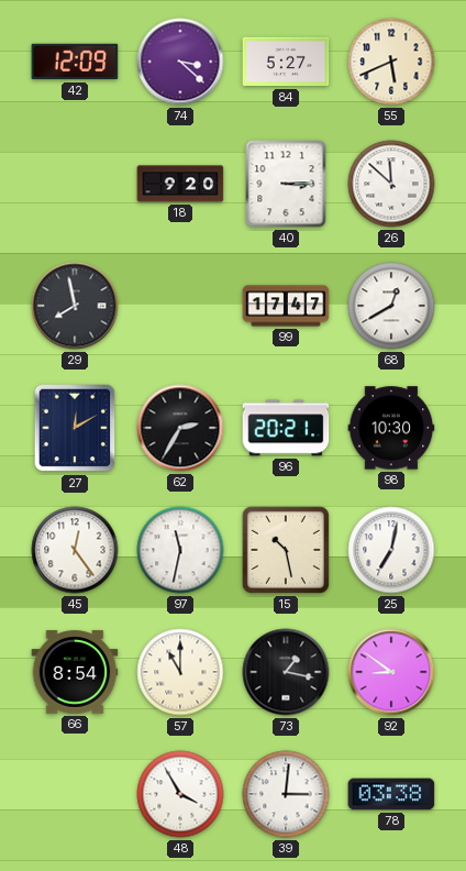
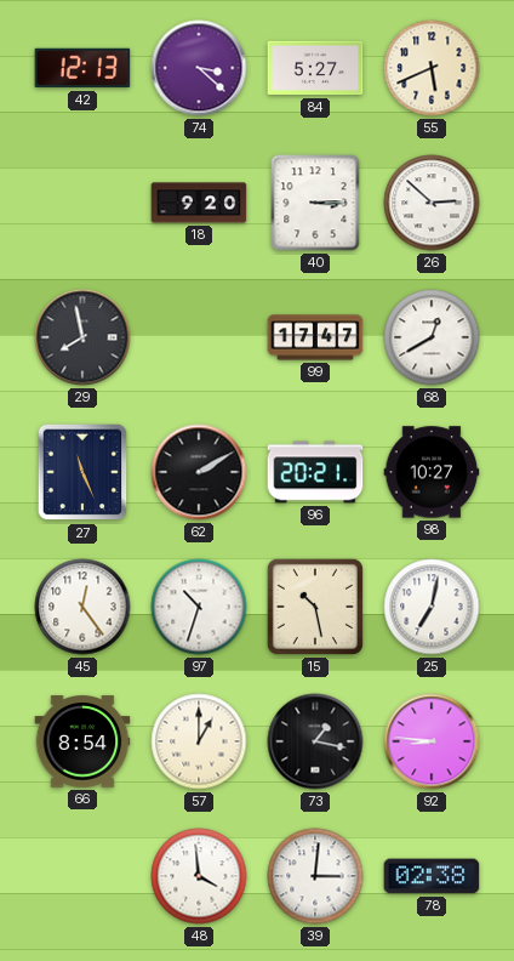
42: 12:09 -> 12:13 (82, 68)
26: 11:52 -> 2:52 (432, 203)
27: 12:10 -> 11:26 (82, 472)
62: 2:35 -> 2:10 (199, 472)
98: 10:30 -> 10:27 (432, 472)
97: 11:32 -> 10:33 (199, 607)
57: 11:00 -> 1:00 (199, 741)
92: 8:51 -> 8:46 (432, 741)
48: 3:55 -> 3:59 (199, 876)
78: 03:38 -> 02:38 (432, 876)
